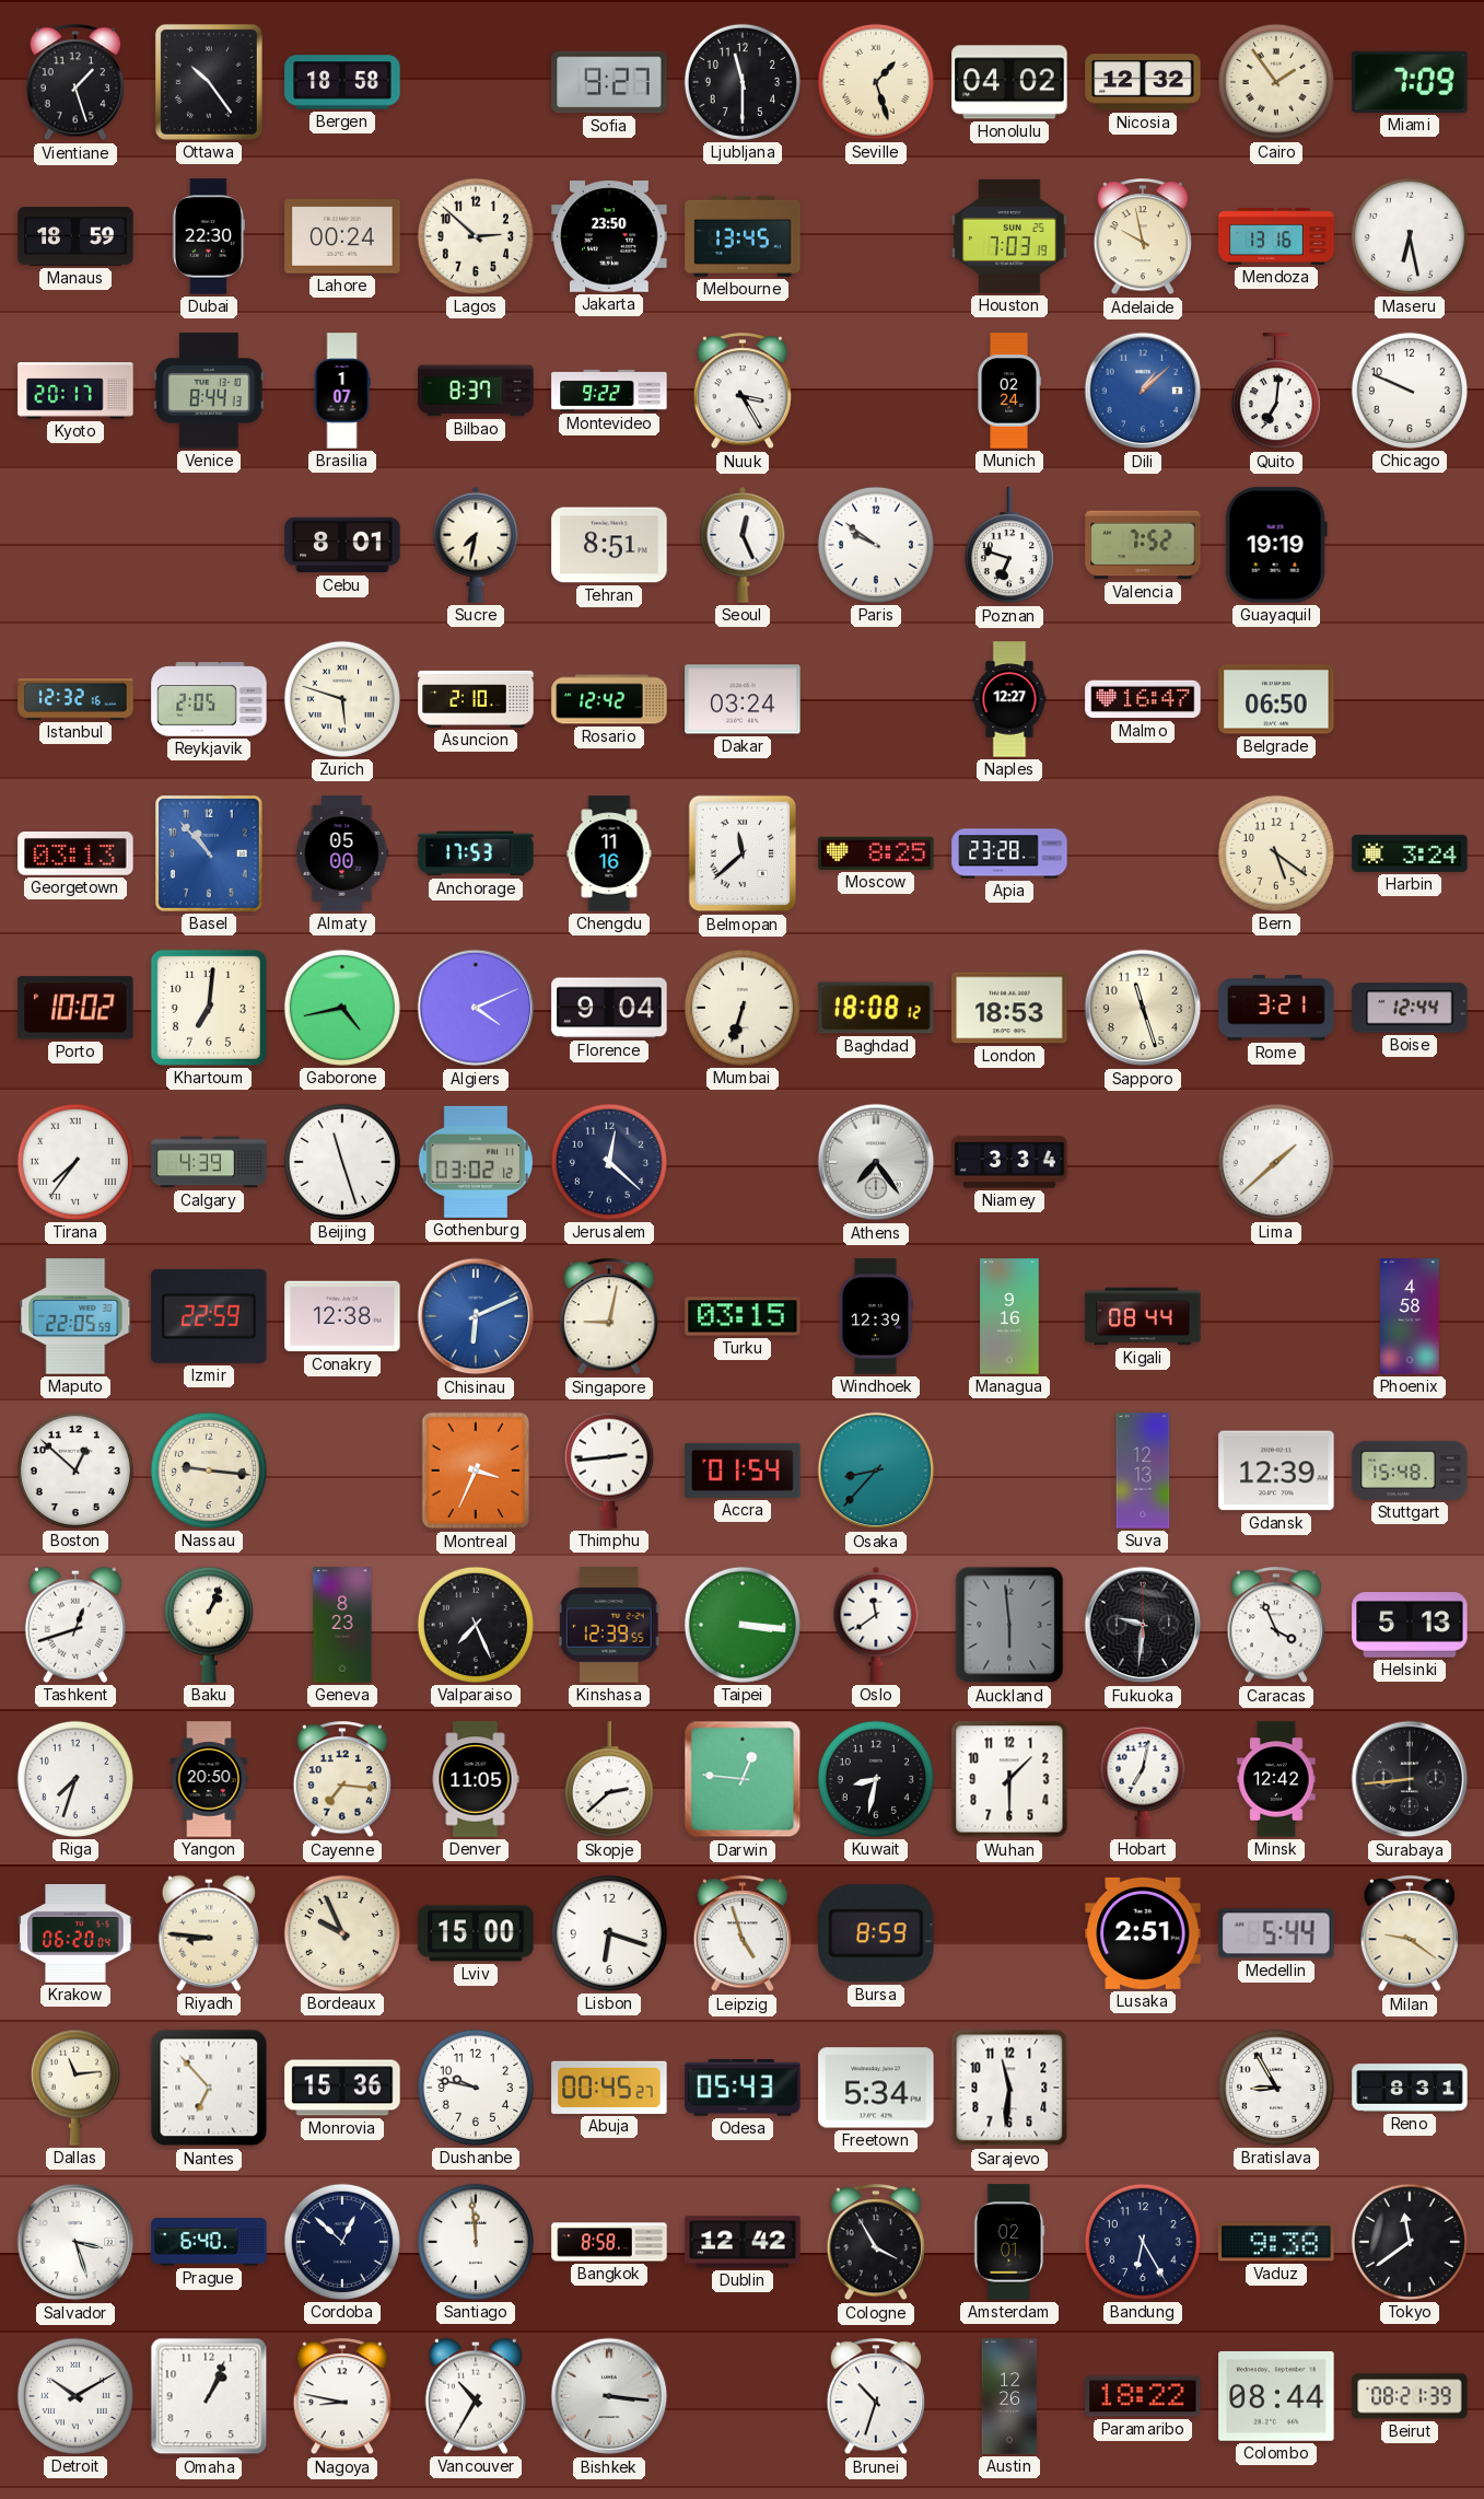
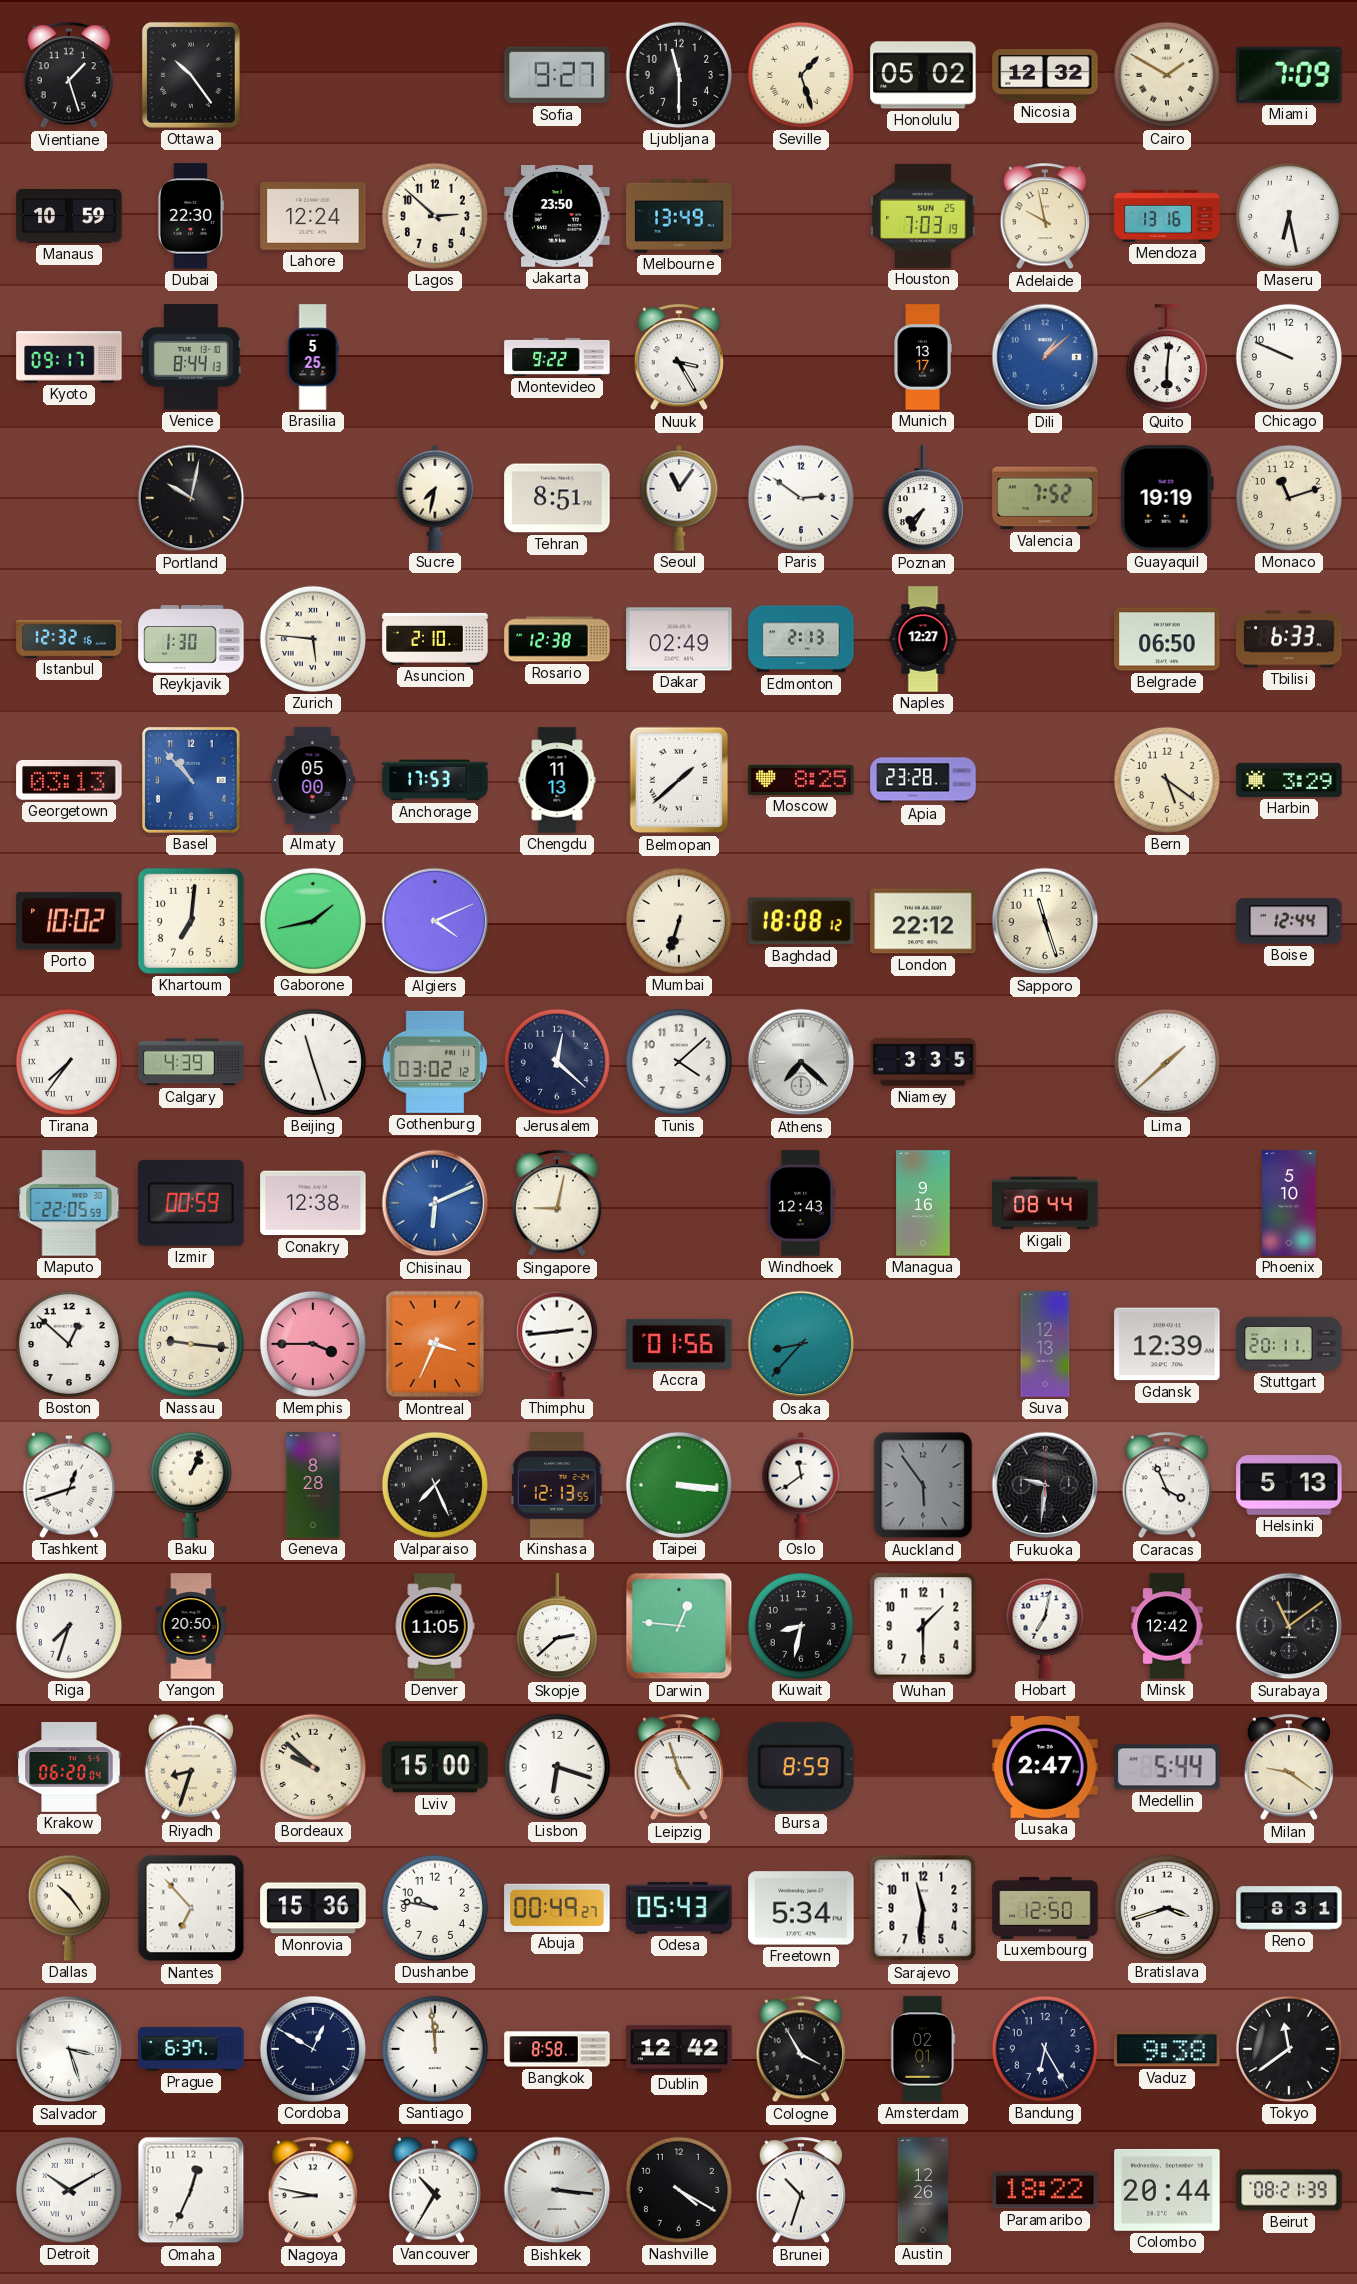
Bergen: 18:58 -> none (342, 82)
Honolulu: 04:02 -> 05:02 (923, 75)
Cairo: 1:54 -> 1:50 (1167, 75)
Manaus: 18:59 -> 10:59 (69, 216)
Lahore: 00:24 -> 12:24 (313, 217)
Melbourne: 13:45 -> 13:49 (679, 216)
Kyoto: 20:17 -> 09:17 (69, 357)
Brasilia: 1:07 -> 5:25 (313, 357)
Bilbao: 8:37 -> none (476, 391)
Munich: 02:24 -> 13:17 (923, 357)
Quito: 7:01 -> 6:01 (1167, 358)
Portland: none -> 10:02 (191, 498)
Cebu: 8:01 -> none (342, 545)
Seoul: 12:26 -> 11:06 (679, 498)
Paris: 9:51 -> 2:51 (801, 498)
Poznan: 6:48 -> 7:35 (923, 499)
Monaco: none -> 11:12 (1289, 498)
Reykjavik: 2:05 -> 1:30 (191, 639)
Zurich: 5:48 -> 5:46 (313, 639)
Rosario: 12:42 -> 12:38 (557, 639)
Dakar: 03:24 -> 02:49 (679, 639)
Edmonton: none -> 2:13 (801, 639)
Malmo: 16:47 -> none (1143, 699)
Tbilisi: none -> 6:33 (1289, 639)
Chengdu: 11:16 -> 11:13 (557, 780)
Belmopan: 11:38 -> 1:38 (679, 780)
Harbin: 3:24 -> 3:29 (1289, 780)
Gaborone: 4:43 -> 1:43 (313, 921)
Florence: 9:04 -> none (609, 1008)
London: 18:53 -> 22:12 (923, 921)
Rome: 3:21 -> none (1276, 1008)
Tunis: none -> 4:08 (679, 1062)
Athens: 7:24 -> 7:22 (801, 1062)
Niamey: 3:34 -> 3:35 (923, 1062)
Izmir: 22:59 -> 00:59 (191, 1203)
Turku: 03:15 -> none (743, 1316)
Windhoek: 12:39 -> 12:43 (801, 1203)
Phoenix: 4:58 -> 5:10 (1290, 1203)
Memphis: none -> 3:45 (313, 1344)
Accra: 01:54 -> 01:56 (679, 1344)
Stuttgart: 15:48 -> 20:11 (1289, 1344)
Geneva: 8:23 -> 8:28 (313, 1485)
Kinshasa: 12:39 -> 12:13 (557, 1485)
Auckland: 5:59 -> 5:54 (923, 1485)
Cayenne: 7:16 -> none (341, 1780)
Surabaya: 8:44 -> 11:09 (1289, 1626)
Riyadh: 8:46 -> 8:33 (191, 1767)
Bordeaux: 9:56 -> 9:52 (313, 1767)
Lusaka: 2:51 -> 2:47 (1045, 1767)
Dallas: 11:14 -> 10:24 (69, 1908)
Abuja: 00:45 -> 00:49 (557, 1908)
Luxembourg: none -> 12:50 (1045, 1908)
Bratislava: 8:55 -> 3:42 (1167, 1908)
Prague: 6:40 -> 6:37 (191, 2049)
Cordoba: 12:52 -> 12:50 (313, 2049)
Omaha: 1:04 -> 12:34 (191, 2190)
Nashville: none -> 4:20 (679, 2190)
Colombo: 08:44 -> 20:44 (1167, 2190)
